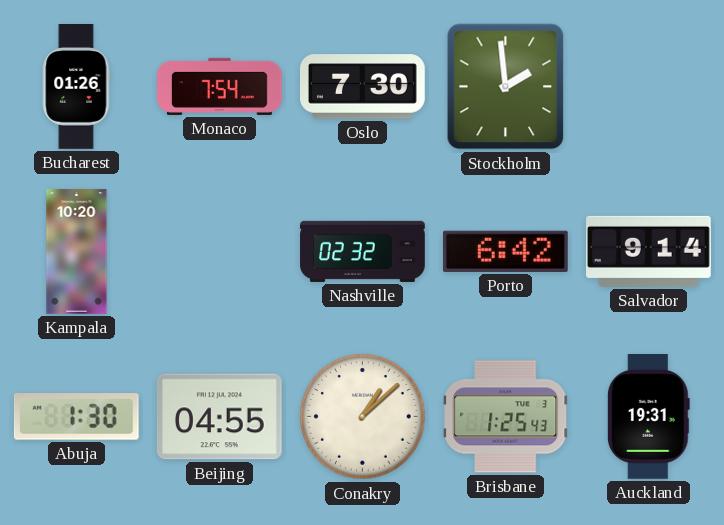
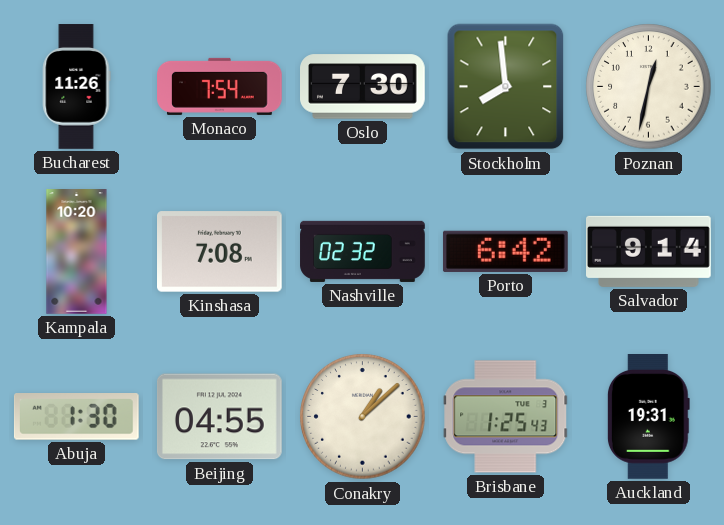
Bucharest: 01:26 -> 11:26 (76, 87)
Stockholm: 1:59 -> 7:59 (506, 87)
Poznan: none -> 12:32 (649, 87)
Kinshasa: none -> 7:08 (220, 252)
